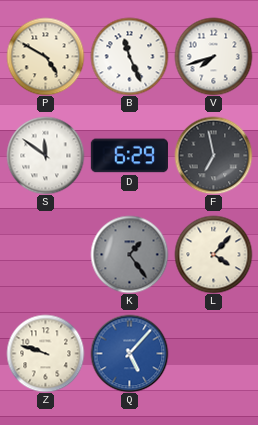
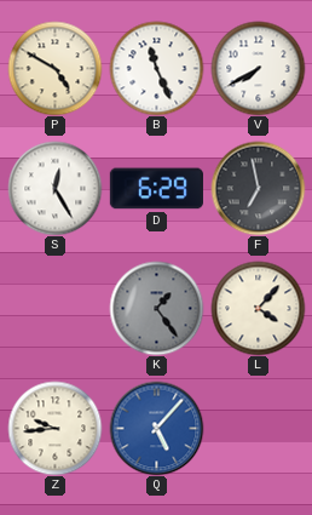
V: 7:42 -> 7:40 (258, 68)
S: 11:51 -> 12:25 (54, 188)
Z: 9:48 -> 9:44 (54, 428)
